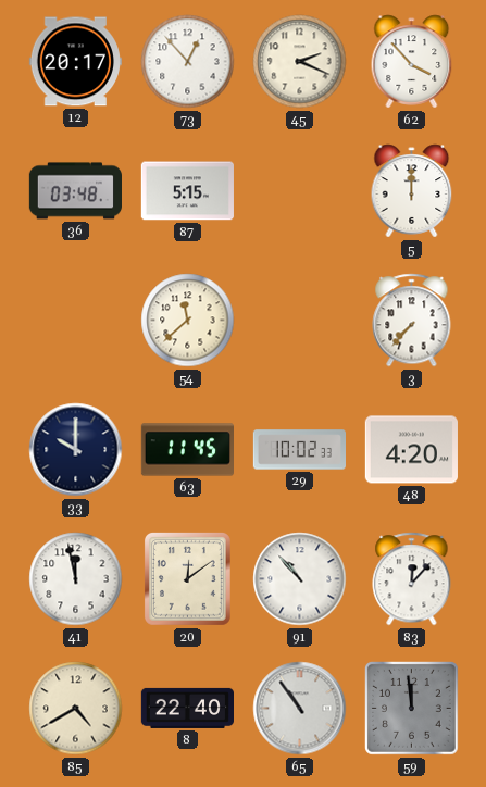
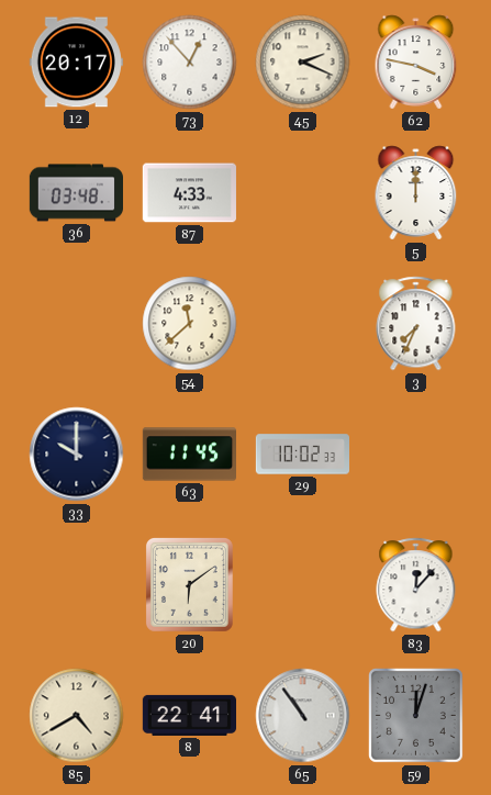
62: 3:53 -> 3:47 (416, 63)
87: 5:15 -> 4:33 (189, 193)
3: 7:37 -> 7:34 (416, 324)
48: 4:20 -> none (411, 450)
41: 11:58 -> none (76, 579)
20: 12:09 -> 6:09 (189, 584)
91: 10:53 -> none (300, 579)
8: 22:40 -> 22:41 (189, 715)
59: 11:59 -> 12:03 (416, 716)
